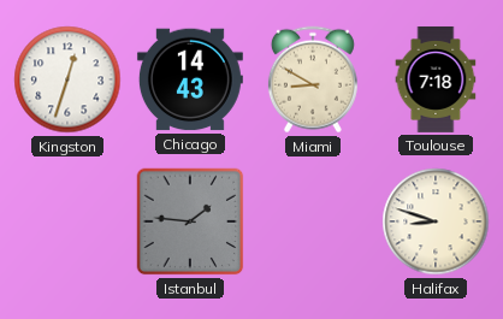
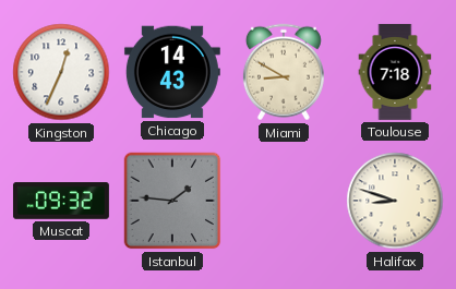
Kingston: 12:33 -> 12:34 (61, 72)
Muscat: none -> 09:32 (61, 201)
